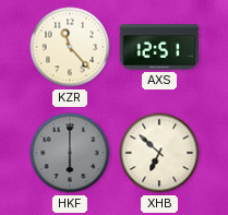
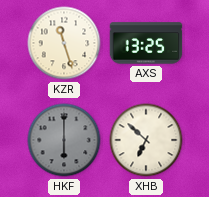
KZR: 11:23 -> 11:27 (64, 43)
AXS: 12:51 -> 13:25 (146, 43)
